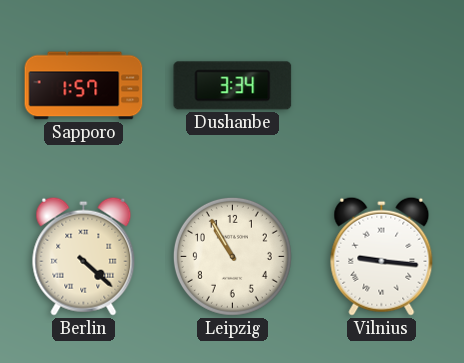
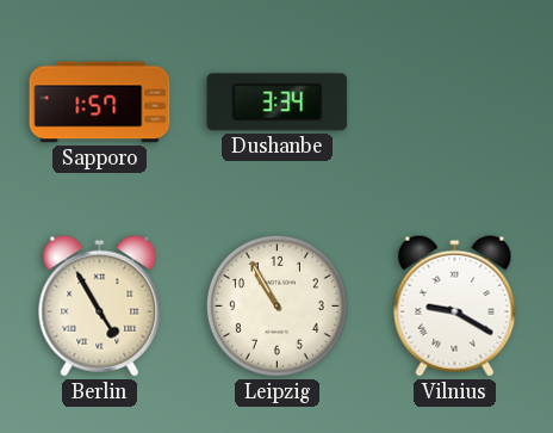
Berlin: 4:22 -> 4:55 (100, 305)
Vilnius: 9:16 -> 9:20 (455, 305)
